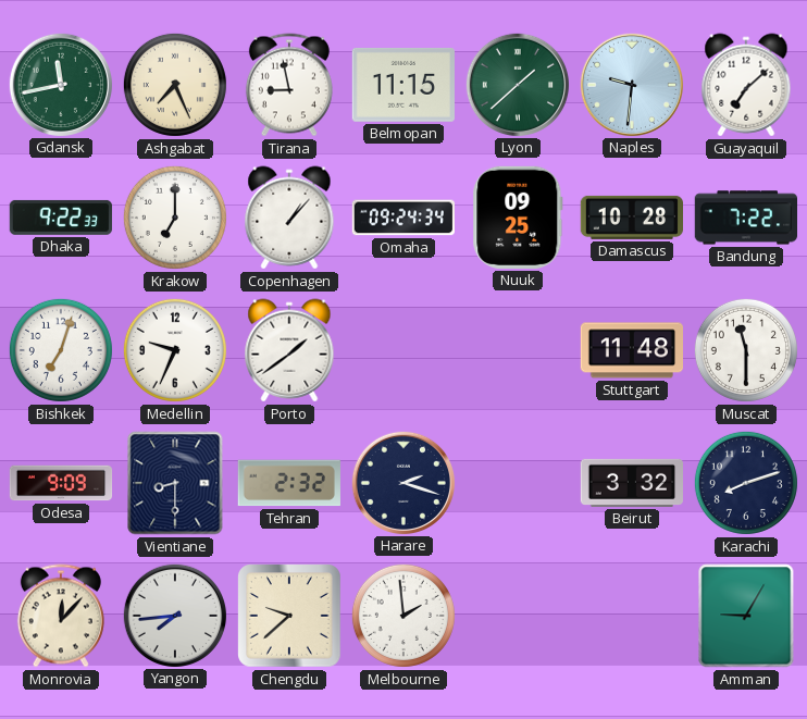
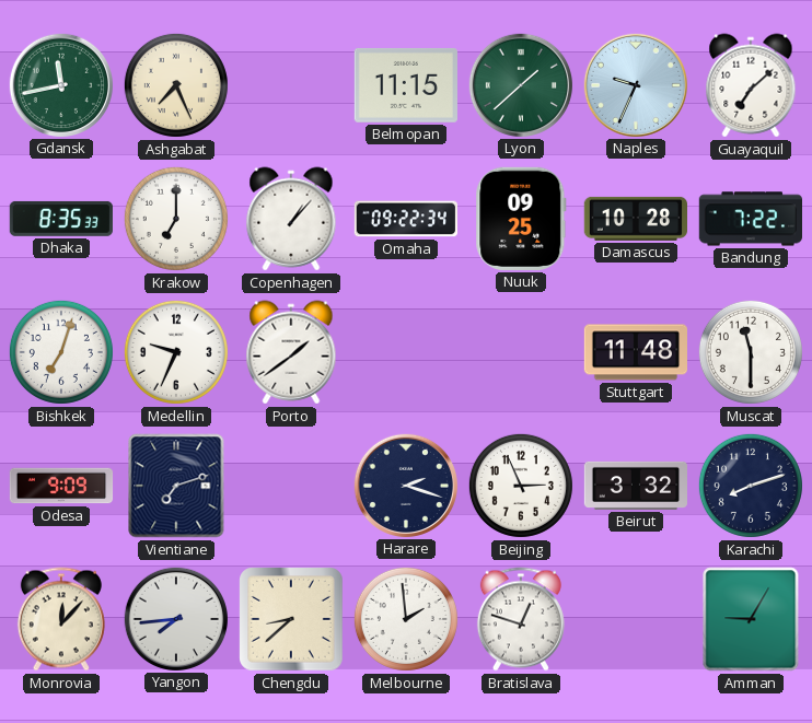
Tirana: 8:58 -> none (289, 85)
Naples: 9:31 -> 9:34 (635, 84)
Dhaka: 9:22 -> 8:35 (61, 219)
Omaha: 09:24 -> 09:22 (405, 219)
Vientiane: 8:30 -> 7:12 (176, 486)
Tehran: 2:32 -> none (289, 483)
Beijing: none -> 2:56 (521, 486)
Chengdu: 9:38 -> 8:38 (292, 620)
Bratislava: none -> 12:48 (521, 619)
